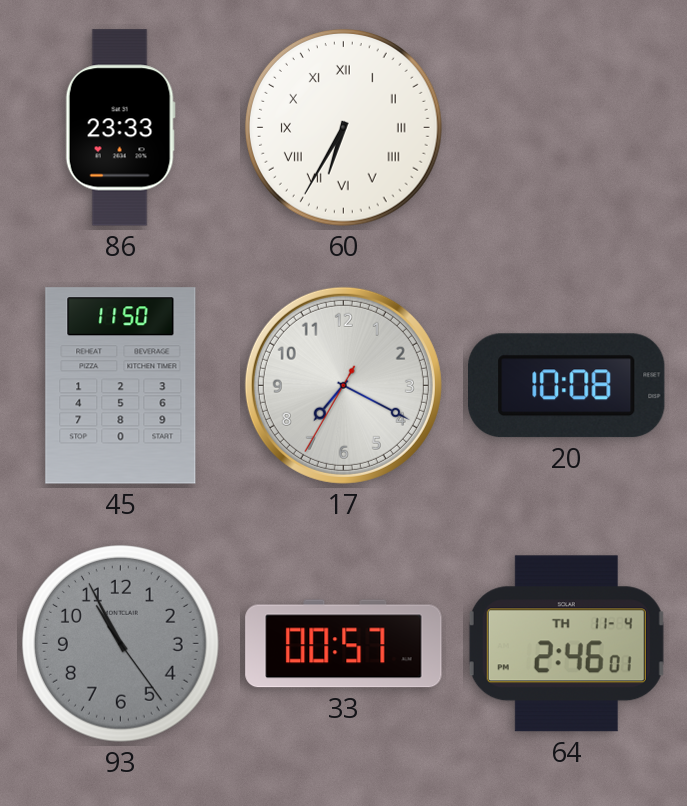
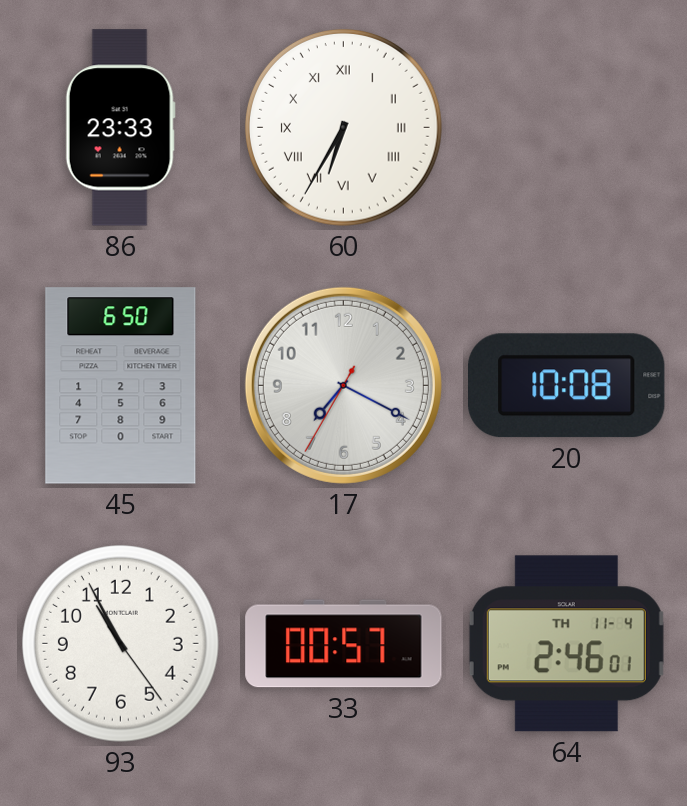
45: 11:50 -> 6:50 (121, 386)
93 dial: grey -> white (120, 643)
